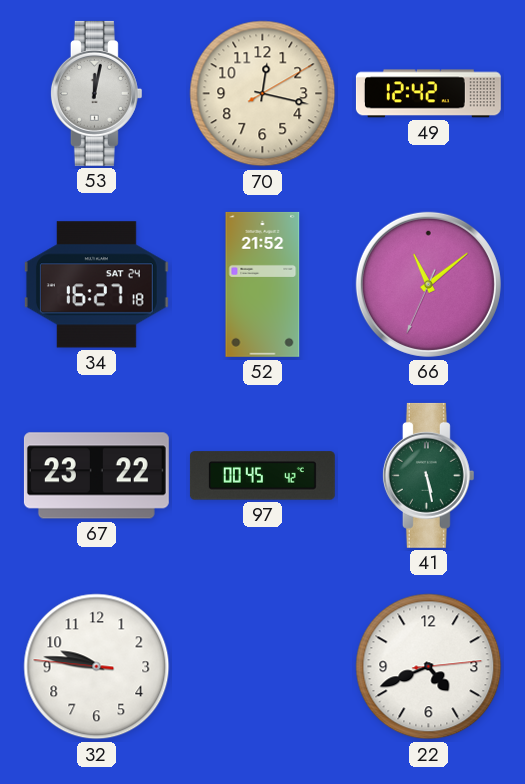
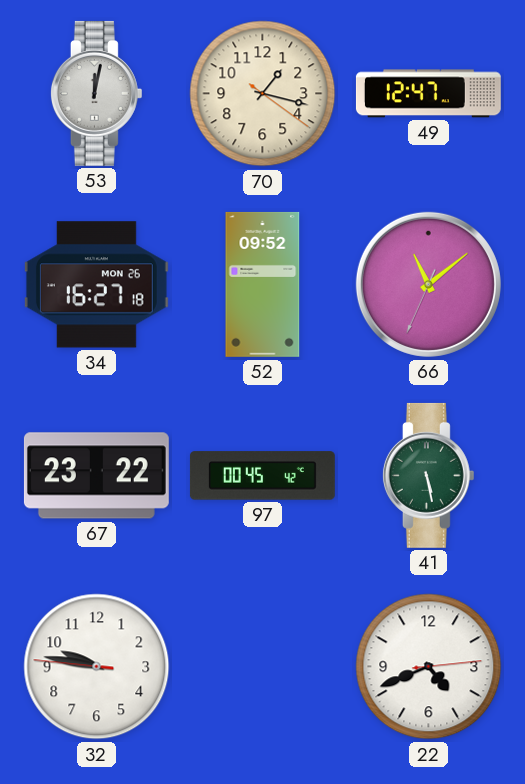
70: 12:17 -> 1:17 (263, 94)
49: 12:42 -> 12:47 (428, 94)
34 date: SAT 24 -> MON 26 (96, 285)
52: 21:52 -> 09:52 (263, 284)
